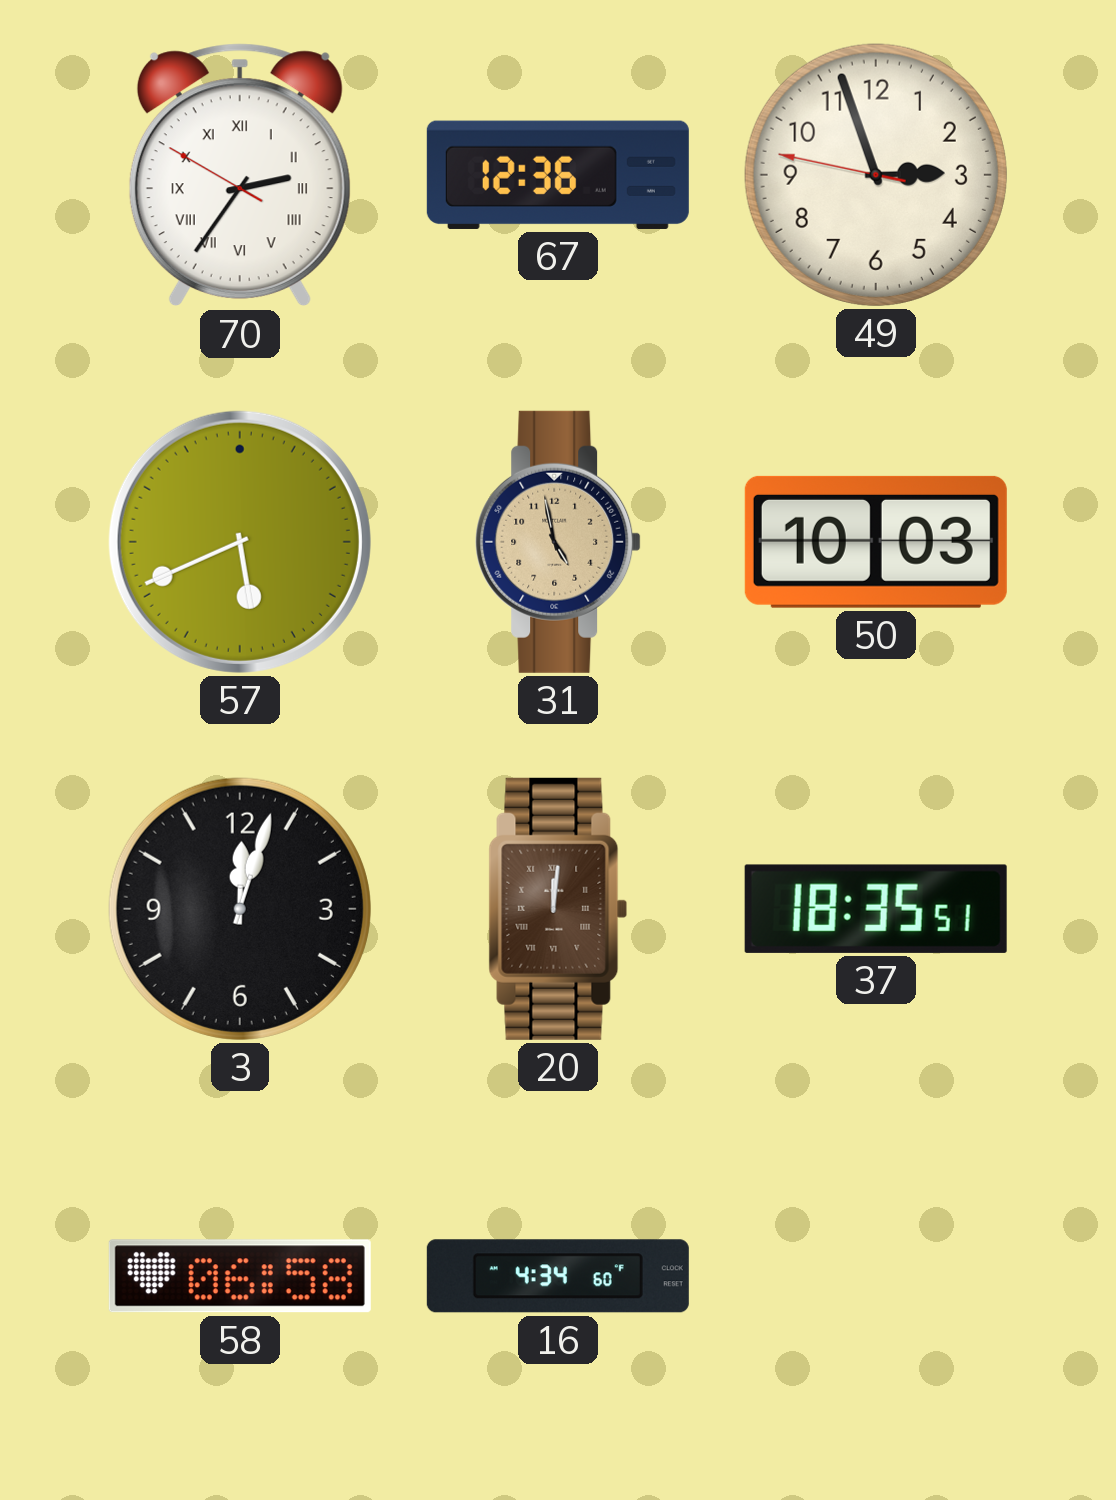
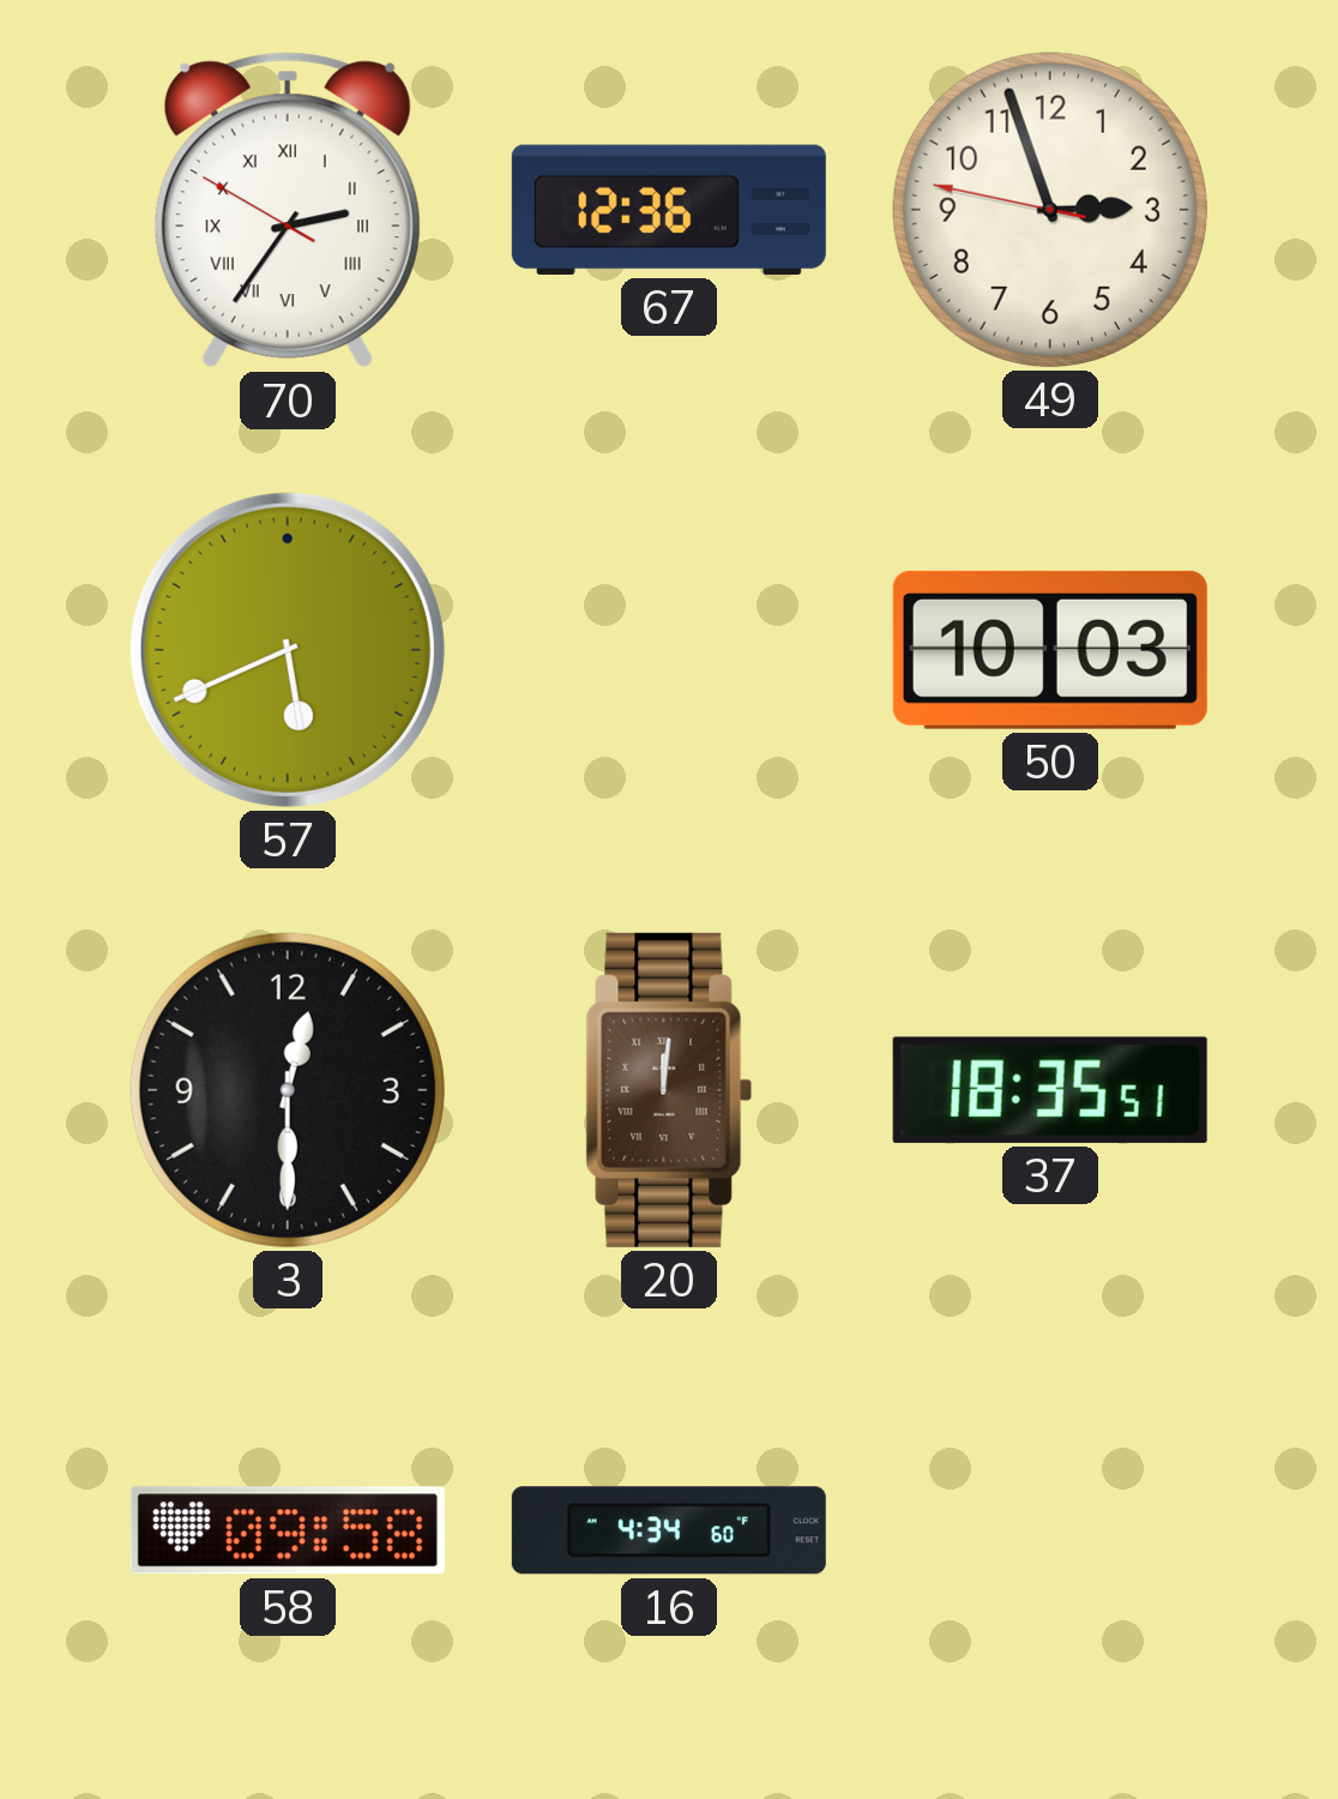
31: 4:58 -> none (558, 542)
3: 12:03 -> 12:30 (288, 1090)
58: 06:58 -> 09:58 (288, 1530)
